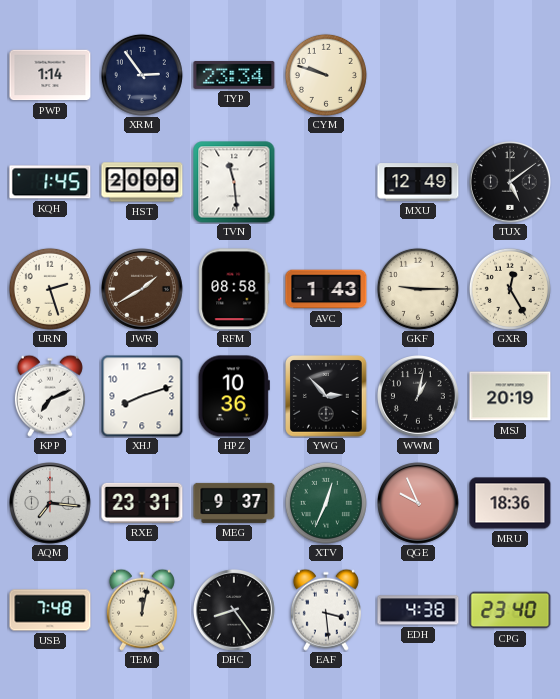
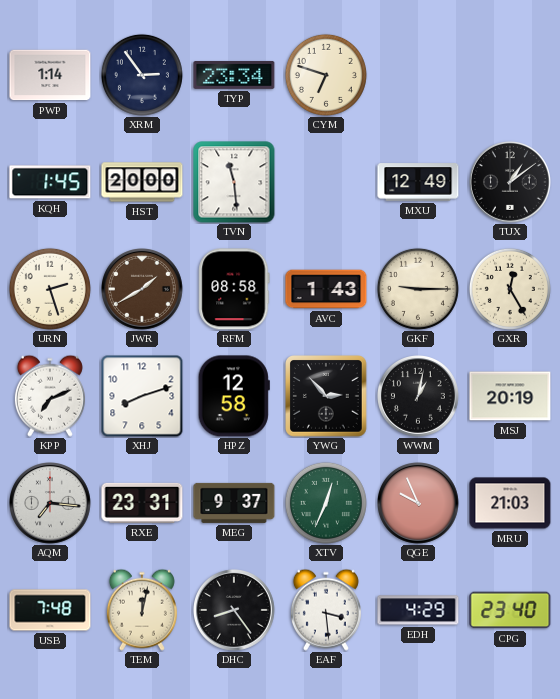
CYM: 9:48 -> 6:48 (326, 75)
TUX: 5:09 -> 1:09 (511, 183)
HPZ: 10:36 -> 12:58 (234, 396)
MRU: 18:36 -> 21:03 (510, 503)
EDH: 4:38 -> 4:29 (418, 610)
